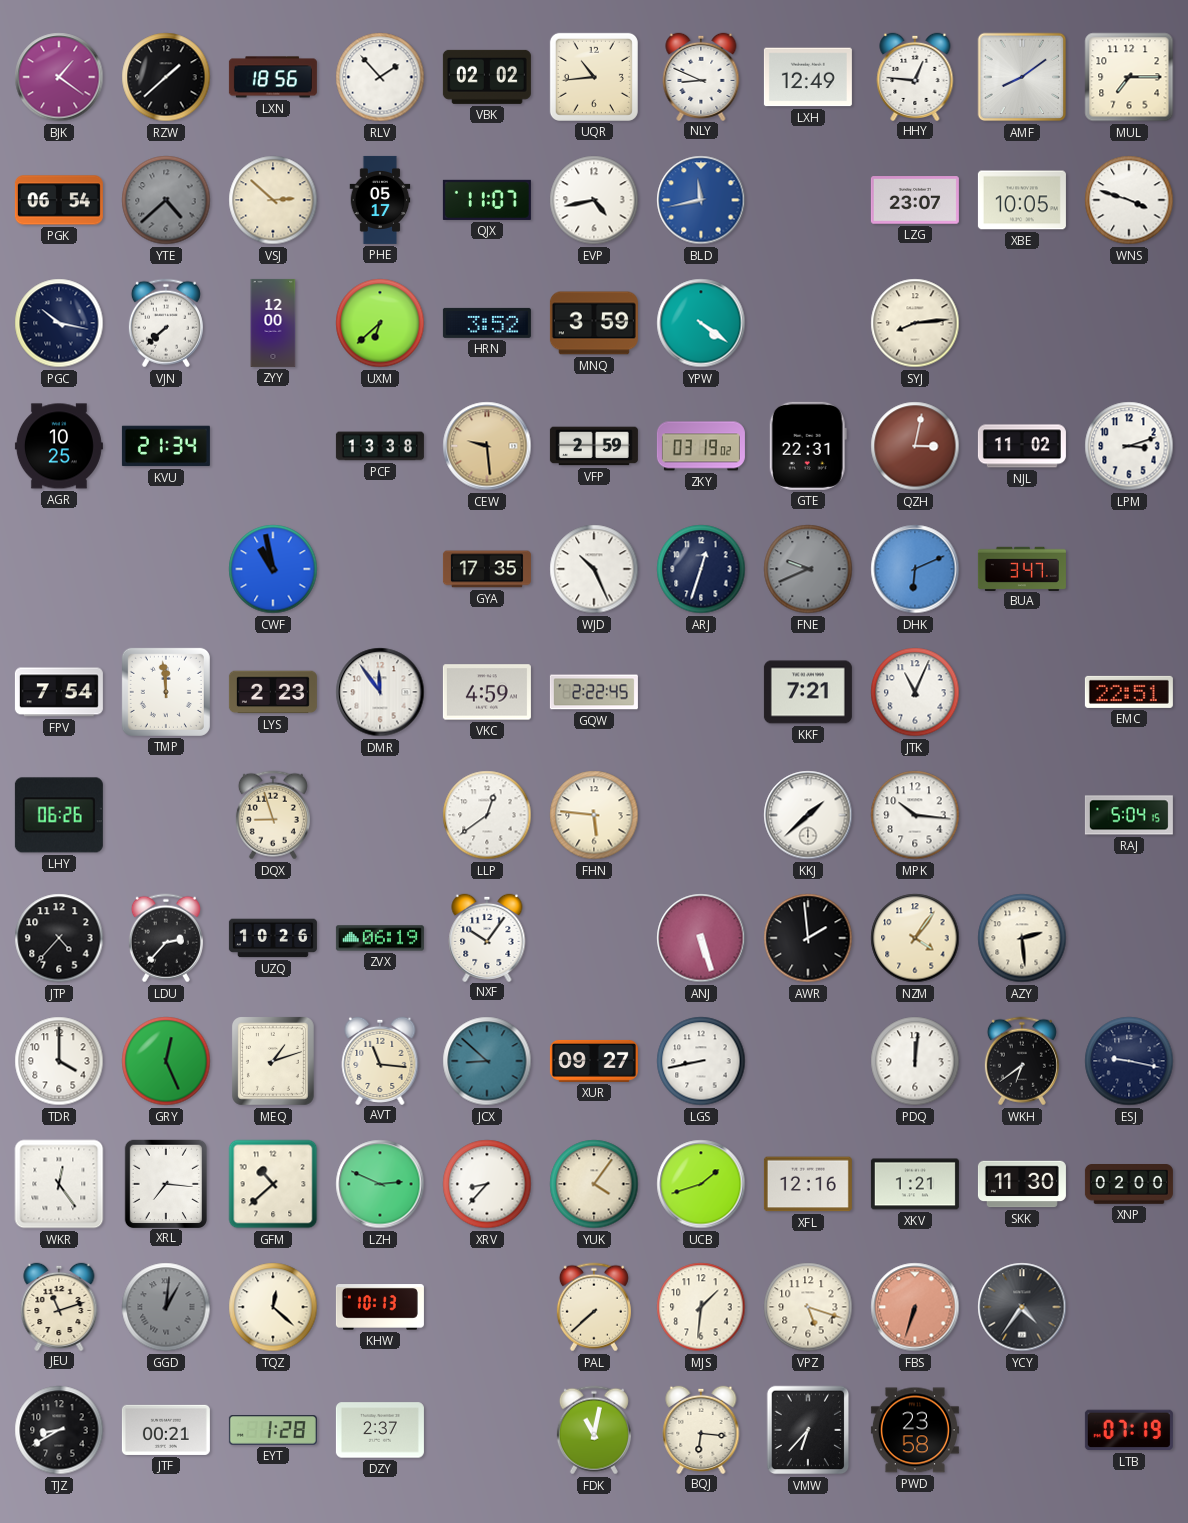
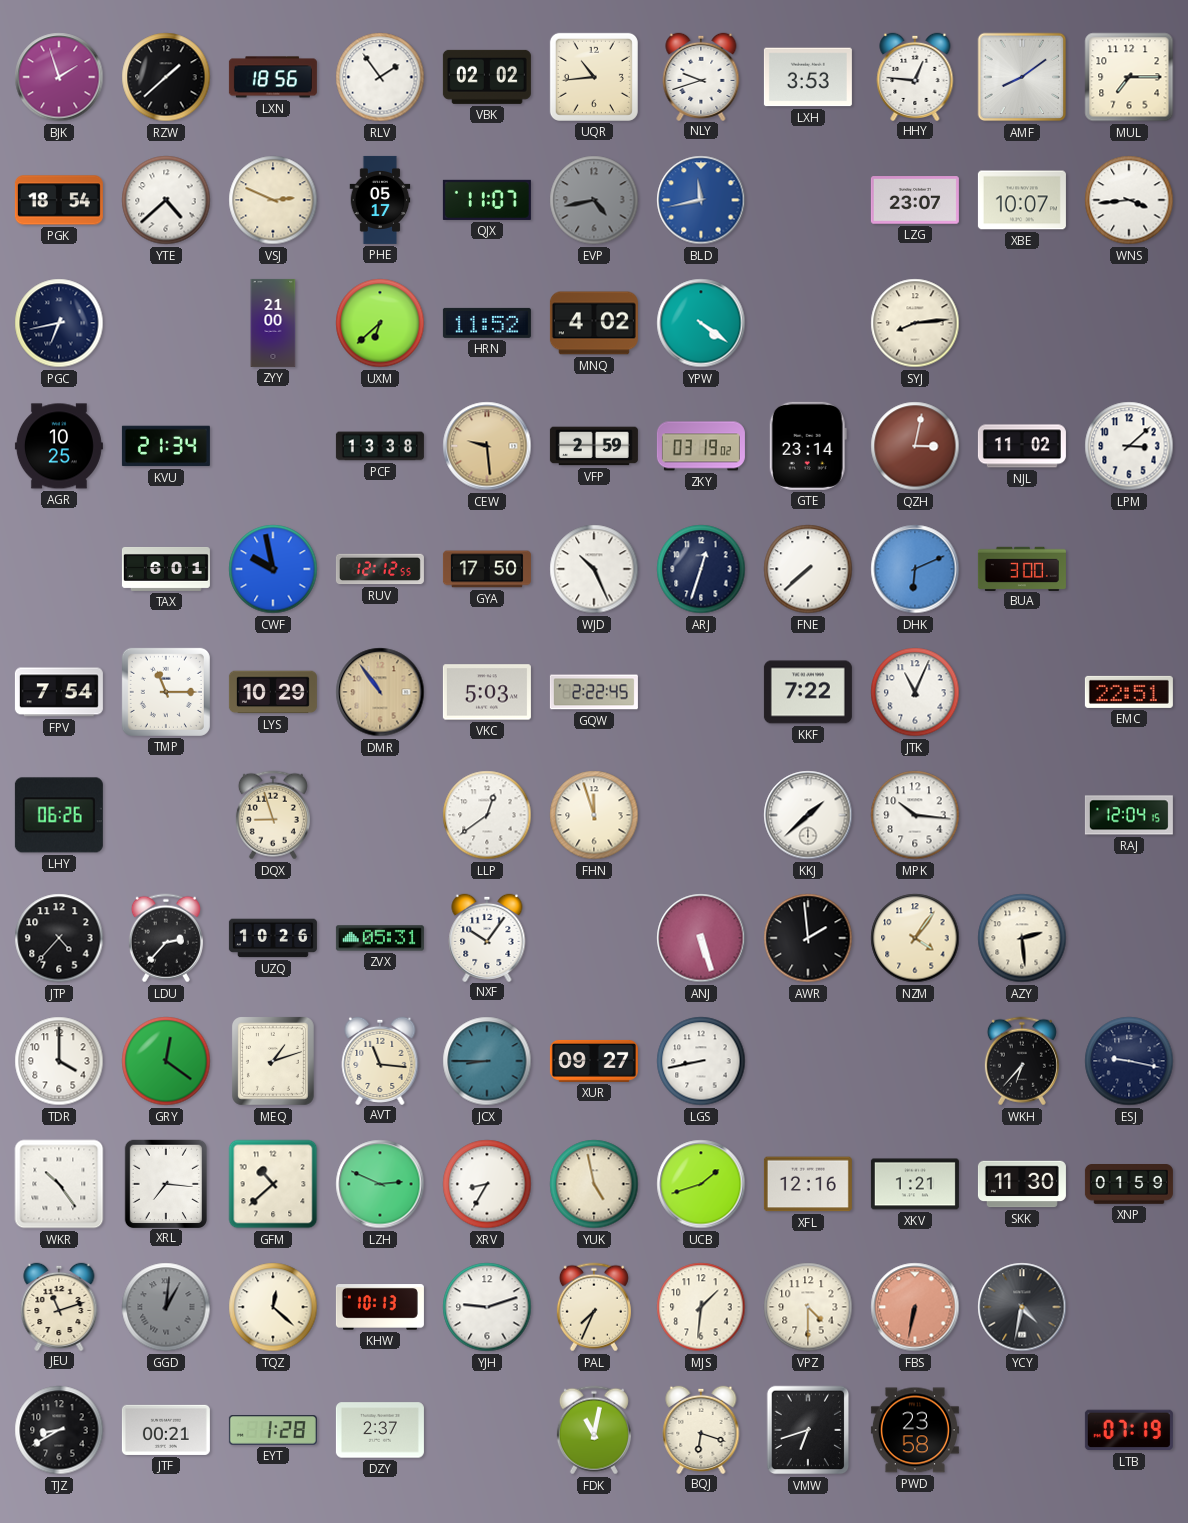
BJK: 1:21 -> 1:57 (59, 77)
RLV: 1:53 -> 1:54 (380, 77)
NLY: 8:49 -> 9:42 (701, 76)
LXH: 12:49 -> 3:53 (808, 77)
PGK: 06:54 -> 18:54 (59, 200)
YTE dial: grey -> white (166, 200)
VSJ: 2:52 -> 2:49 (273, 200)
EVP dial: white -> grey (594, 200)
XBE: 10:05 -> 10:07 (1022, 200)
WNS: 3:48 -> 3:44 (1129, 200)
PGC: 10:17 -> 6:43 (59, 323)
VJN: 7:38 -> none (166, 323)
ZYY: 12:00 -> 21:00 (273, 323)
HRN: 3:52 -> 11:52 (487, 323)
MNQ: 3:59 -> 4:02 (594, 323)
GTE: 22:31 -> 23:14 (808, 446)
LPM: 3:12 -> 3:08 (1129, 446)
TAX: none -> 6:01 (166, 569)
CWF: 10:58 -> 9:58 (273, 569)
RUV: none -> 12:12 (380, 569)
GYA: 17:35 -> 17:50 (487, 569)
FNE: 9:41 -> 7:38 (808, 569)
FNE dial: grey -> white (808, 569)
BUA: 3:47 -> 3:00 (1022, 568)
TMP: 11:59 -> 11:15 (166, 692)
LYS: 2:23 -> 10:29 (273, 692)
DMR: 11:54 -> 10:54 (380, 692)
DMR dial: white -> champagne (380, 692)
VKC: 4:59 -> 5:03 (487, 692)
KKF: 7:21 -> 7:22 (808, 692)
FHN: 5:46 -> 11:57 (594, 815)
RAJ: 5:04 -> 12:04 (1129, 815)
ZVX: 06:19 -> 05:31 (380, 938)
GRY: 12:26 -> 12:21 (166, 1061)
JCX: 8:52 -> 8:45 (487, 1061)
PDQ: 12:01 -> none (915, 1061)
WKH: 6:39 -> 6:37 (1022, 1061)
WKR: 12:24 -> 10:24 (59, 1184)
XRV: 8:37 -> 8:35 (487, 1184)
YUK: 4:06 -> 4:58 (594, 1184)
XNP: 02:00 -> 01:59 (1129, 1185)
YJH: none -> 9:12 (487, 1307)
PAL: 7:38 -> 7:34 (594, 1307)
VPZ: 5:18 -> 4:30 (808, 1307)
FBS: 6:33 -> 6:32 (915, 1307)
YCY: 4:36 -> 4:32 (1022, 1307)
BQJ: 6:16 -> 6:18 (701, 1429)
VMW: 6:37 -> 6:42 (808, 1430)
